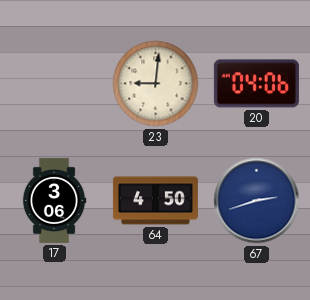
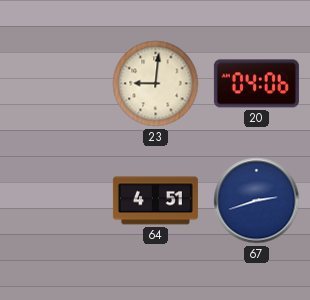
17: 3:06 -> none (54, 200)
64: 4:50 -> 4:51 (155, 201)
